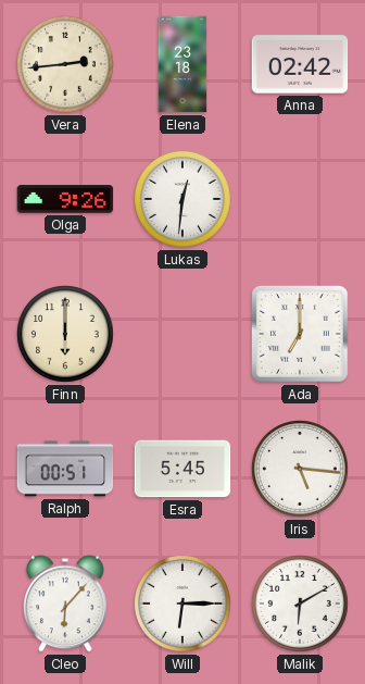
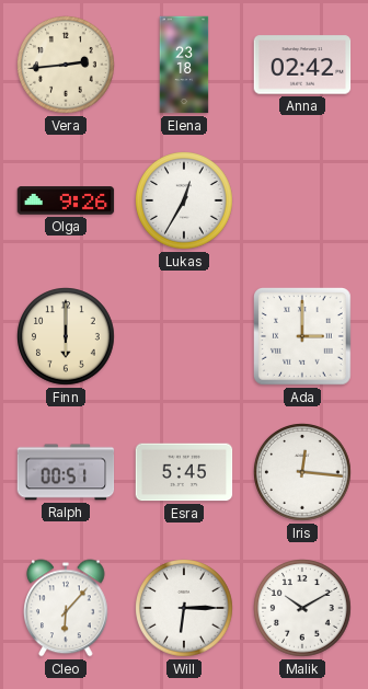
Lukas: 12:31 -> 12:35 (185, 202)
Ada: 7:00 -> 3:00 (303, 337)
Iris: 5:16 -> 12:16 (303, 473)
Malik: 6:10 -> 10:10 (303, 609)
